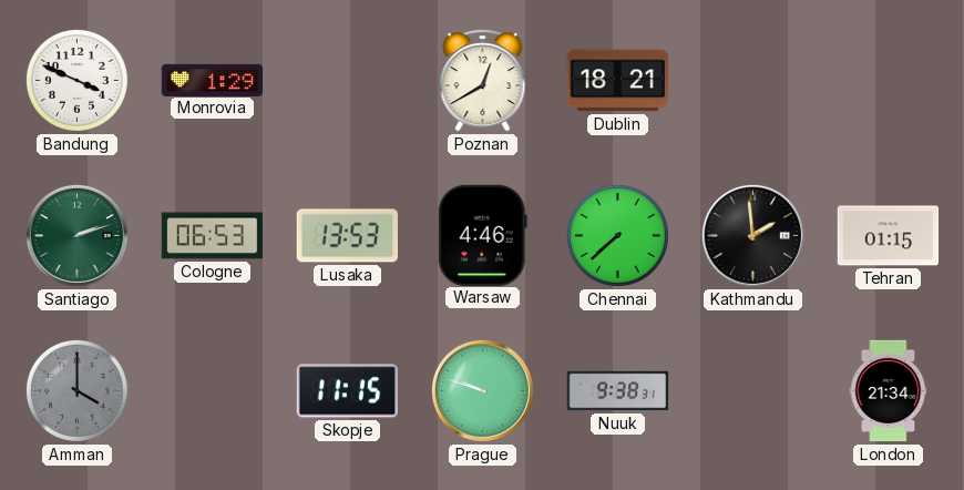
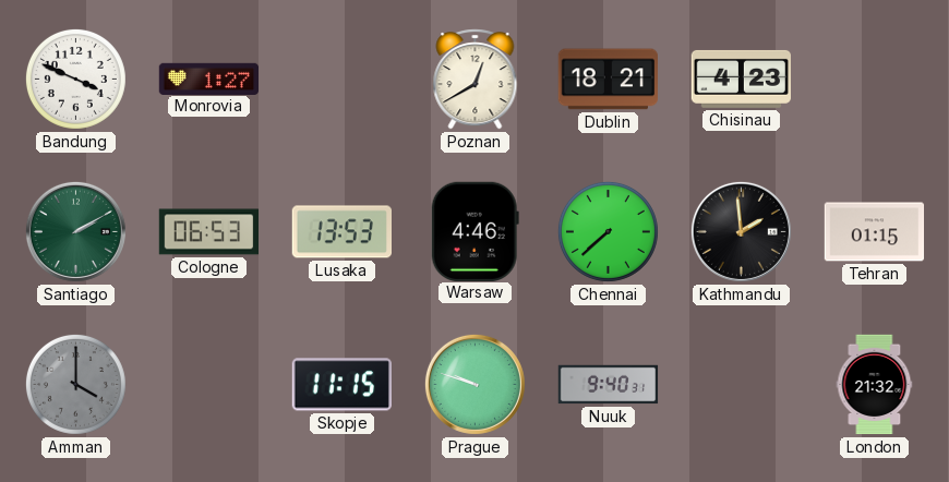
Monrovia: 1:29 -> 1:27 (209, 79)
Chisinau: none -> 4:23 (742, 79)
Santiago: 2:12 -> 2:10 (75, 231)
Nuuk: 9:38 -> 9:40 (609, 385)
London: 21:34 -> 21:32 (875, 385)
